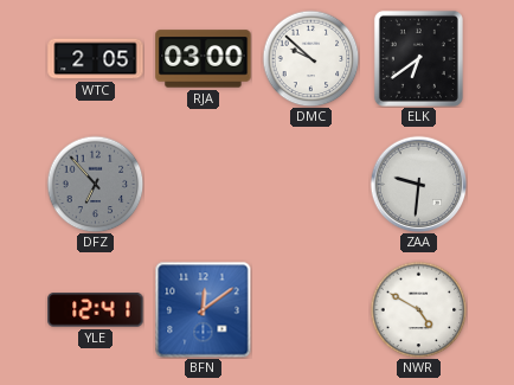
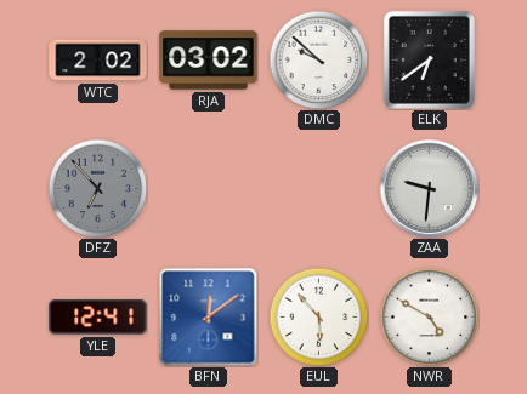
WTC: 2:05 -> 2:02 (98, 61)
RJA: 03:00 -> 03:02 (209, 61)
EUL: none -> 5:53 (318, 316)
